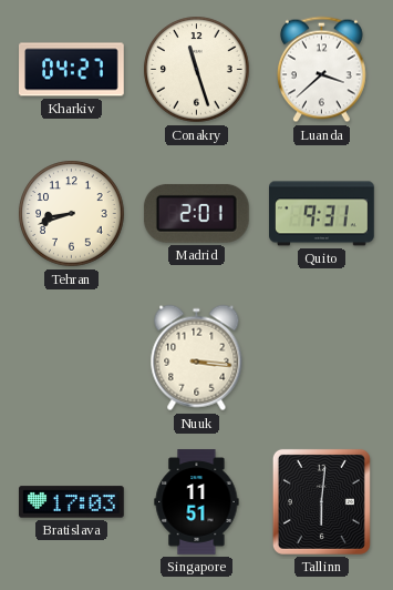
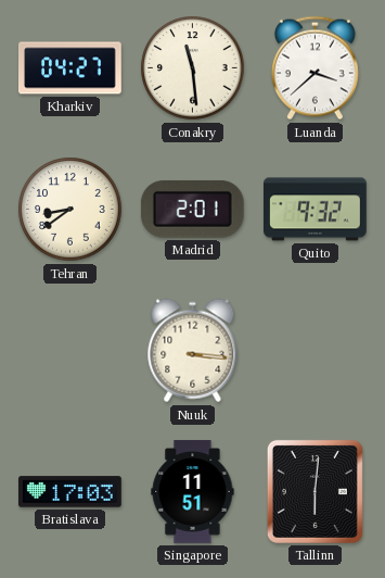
Conakry: 11:27 -> 11:29 (193, 68)
Tehran: 8:42 -> 8:39 (70, 210)
Quito: 9:31 -> 9:32 (316, 210)
